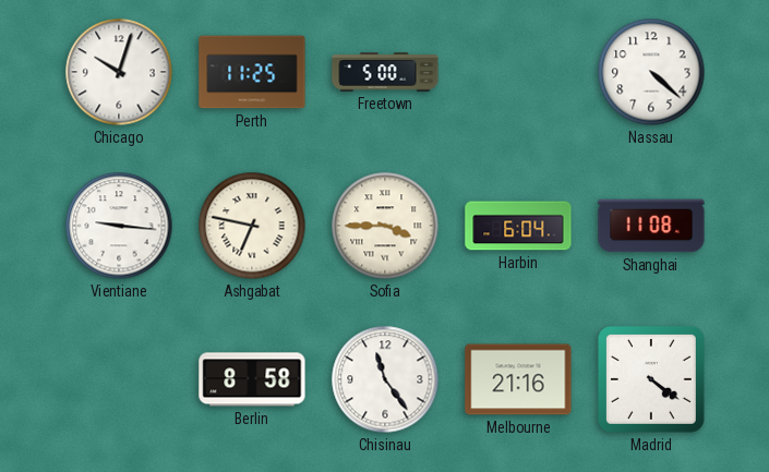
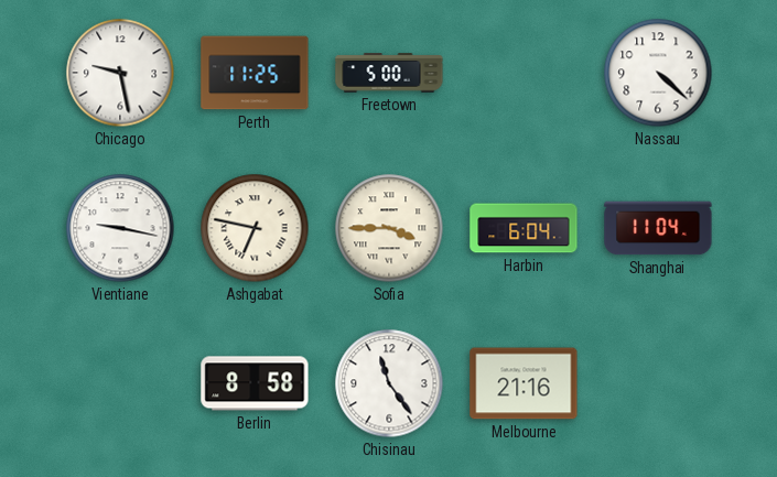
Chicago: 10:03 -> 9:28 (120, 73)
Vientiane: 9:16 -> 9:17 (120, 228)
Shanghai: 11:08 -> 11:04 (658, 228)
Madrid: 4:21 -> none (651, 379)
